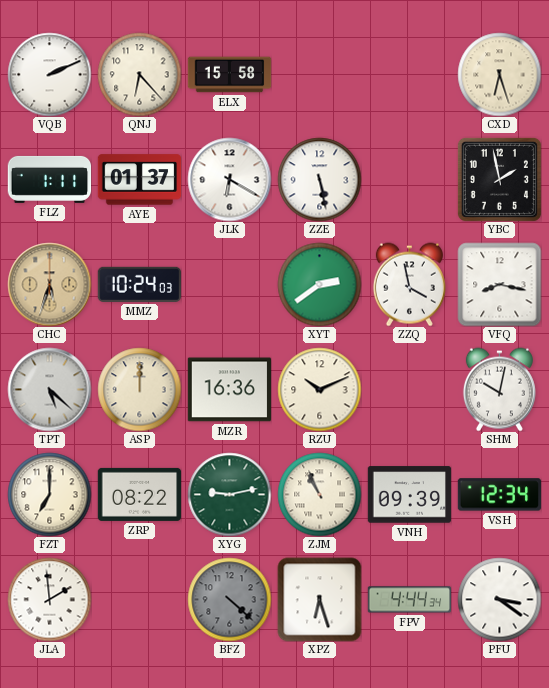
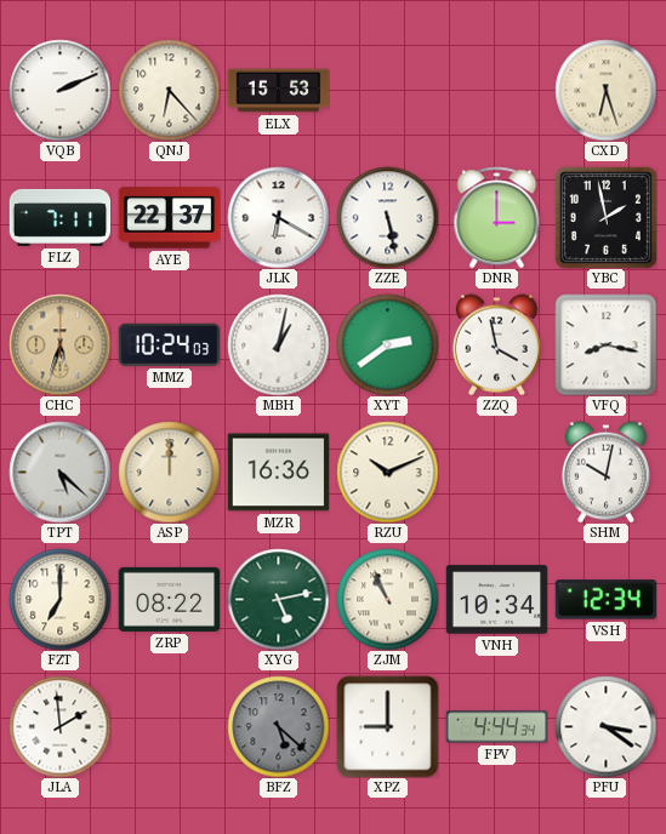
ELX: 15:58 -> 15:53 (278, 91)
FLZ: 1:11 -> 7:11 (59, 217)
AYE: 01:37 -> 22:37 (169, 218)
DNR: none -> 3:00 (497, 217)
MBH: none -> 1:02 (278, 344)
XYG: 9:13 -> 5:13 (278, 599)
VNH: 09:39 -> 10:34 (496, 600)
BFZ: 4:22 -> 5:22 (278, 726)
XPZ: 6:27 -> 9:00 (387, 726)
